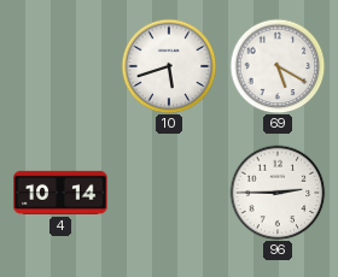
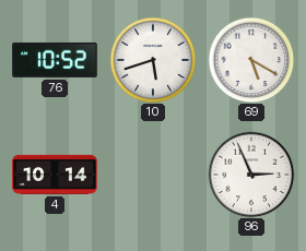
76: none -> 10:52 (55, 60)
96: 2:45 -> 2:56 (251, 175)
